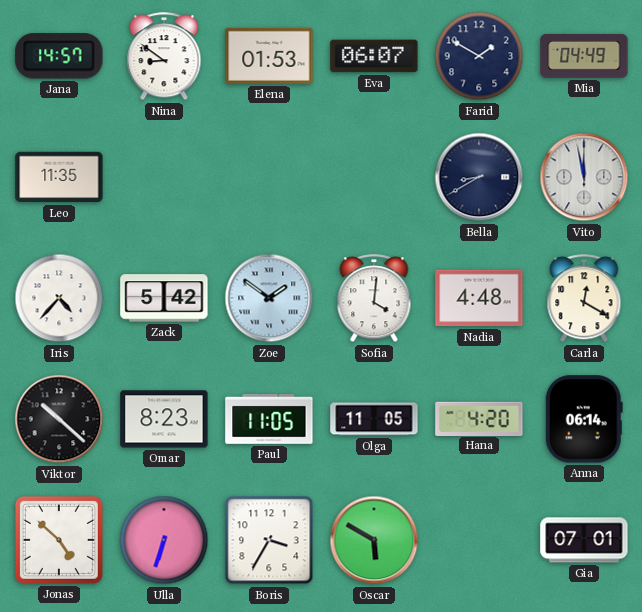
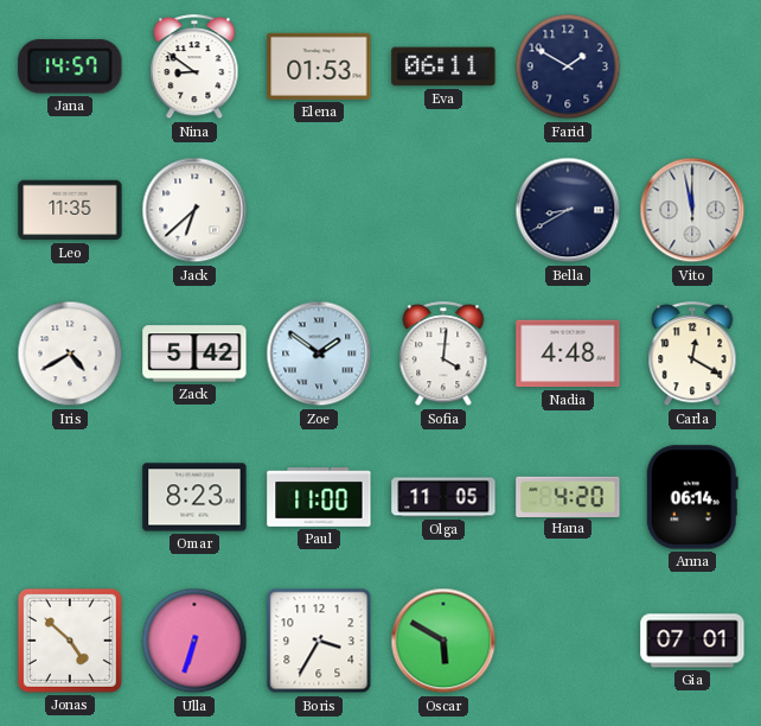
Eva: 06:07 -> 06:11 (443, 66)
Mia: 04:49 -> none (584, 56)
Jack: none -> 6:38 (194, 210)
Iris: 4:37 -> 4:40 (70, 354)
Viktor: 10:22 -> none (59, 419)
Paul: 11:05 -> 11:00 (319, 498)
